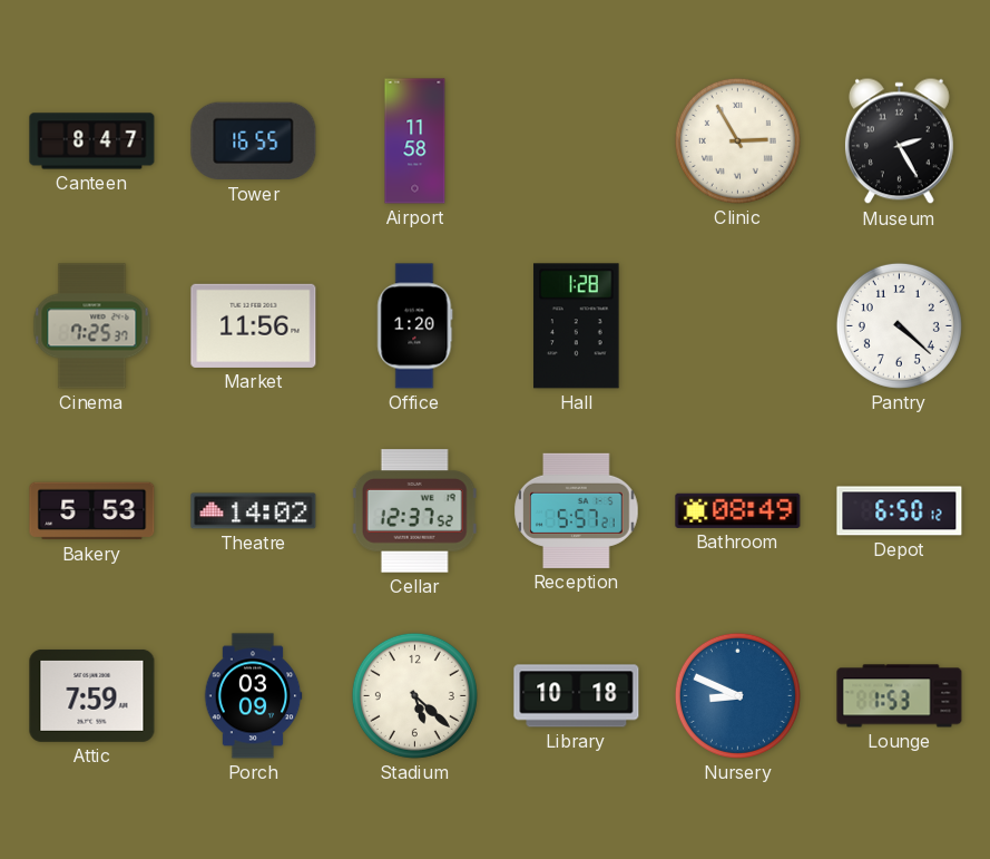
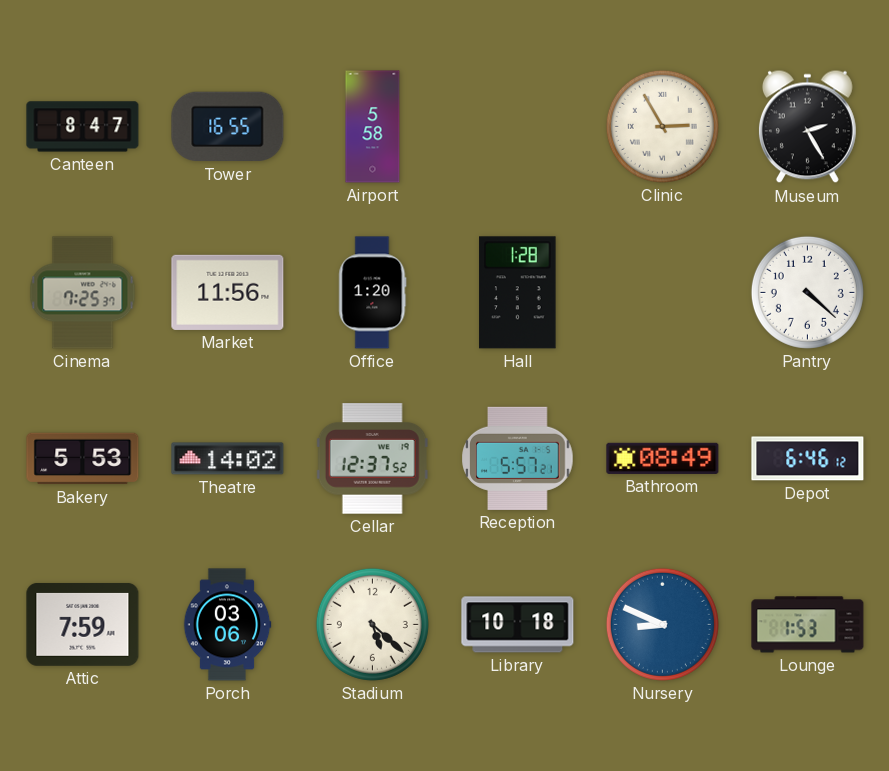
Airport: 11:58 -> 5:58 (373, 127)
Depot: 6:50 -> 6:46 (808, 459)
Porch: 03:09 -> 03:06 (227, 625)
